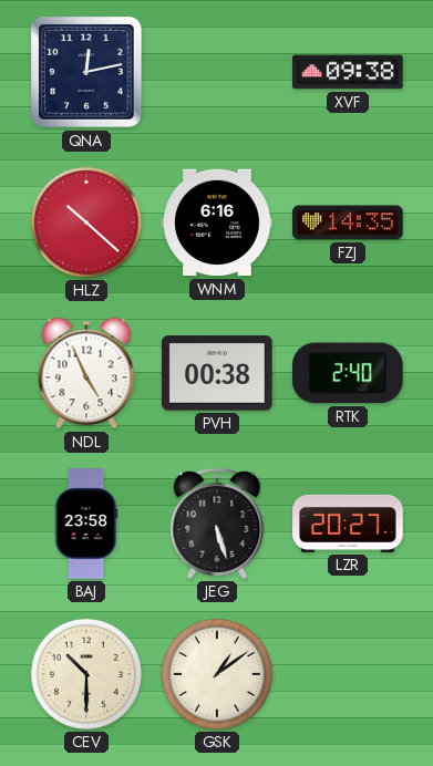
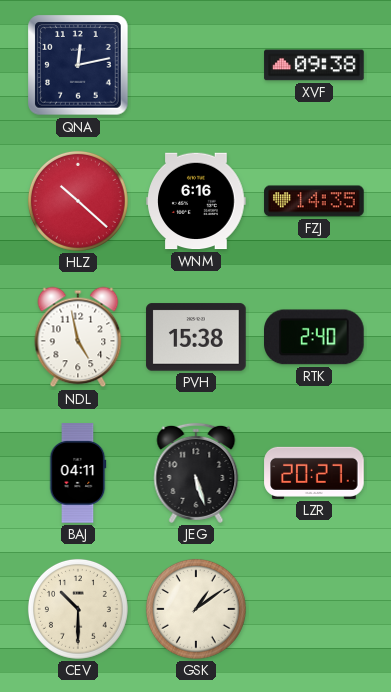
NDL: 4:56 -> 4:58 (78, 337)
PVH: 00:38 -> 15:38 (196, 337)
BAJ: 23:58 -> 04:11 (78, 473)
